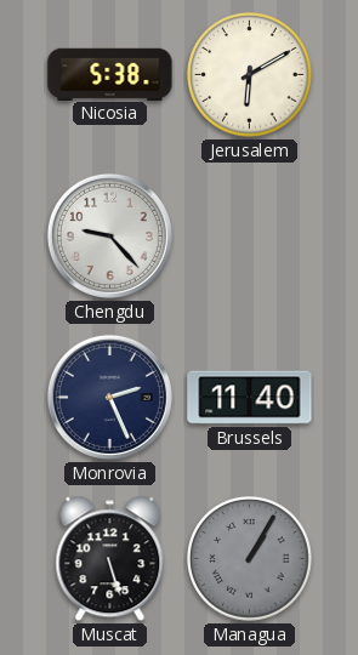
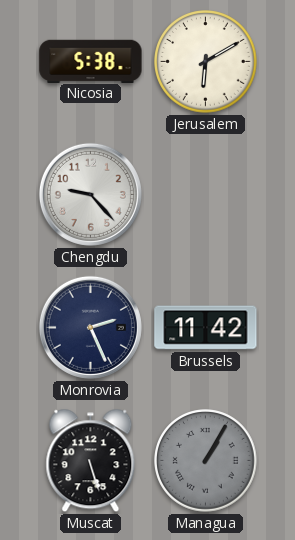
Brussels: 11:40 -> 11:42 (206, 328)
